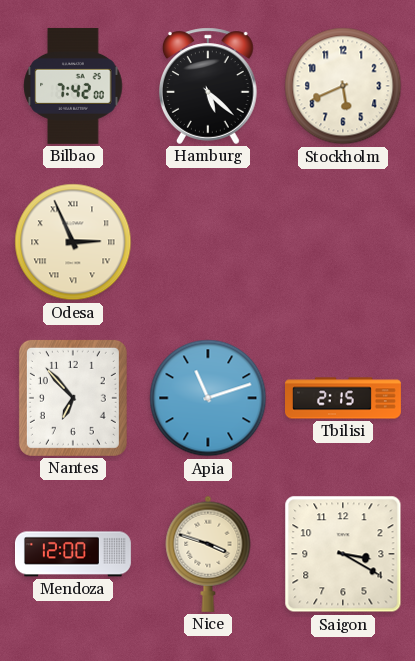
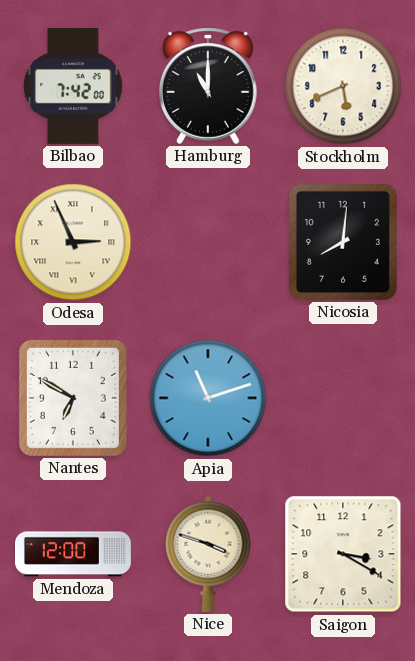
Hamburg: 5:22 -> 11:00 (209, 86)
Nicosia: none -> 8:01 (343, 242)
Nantes: 6:53 -> 6:50 (73, 398)
Tbilisi: 2:15 -> none (344, 398)
